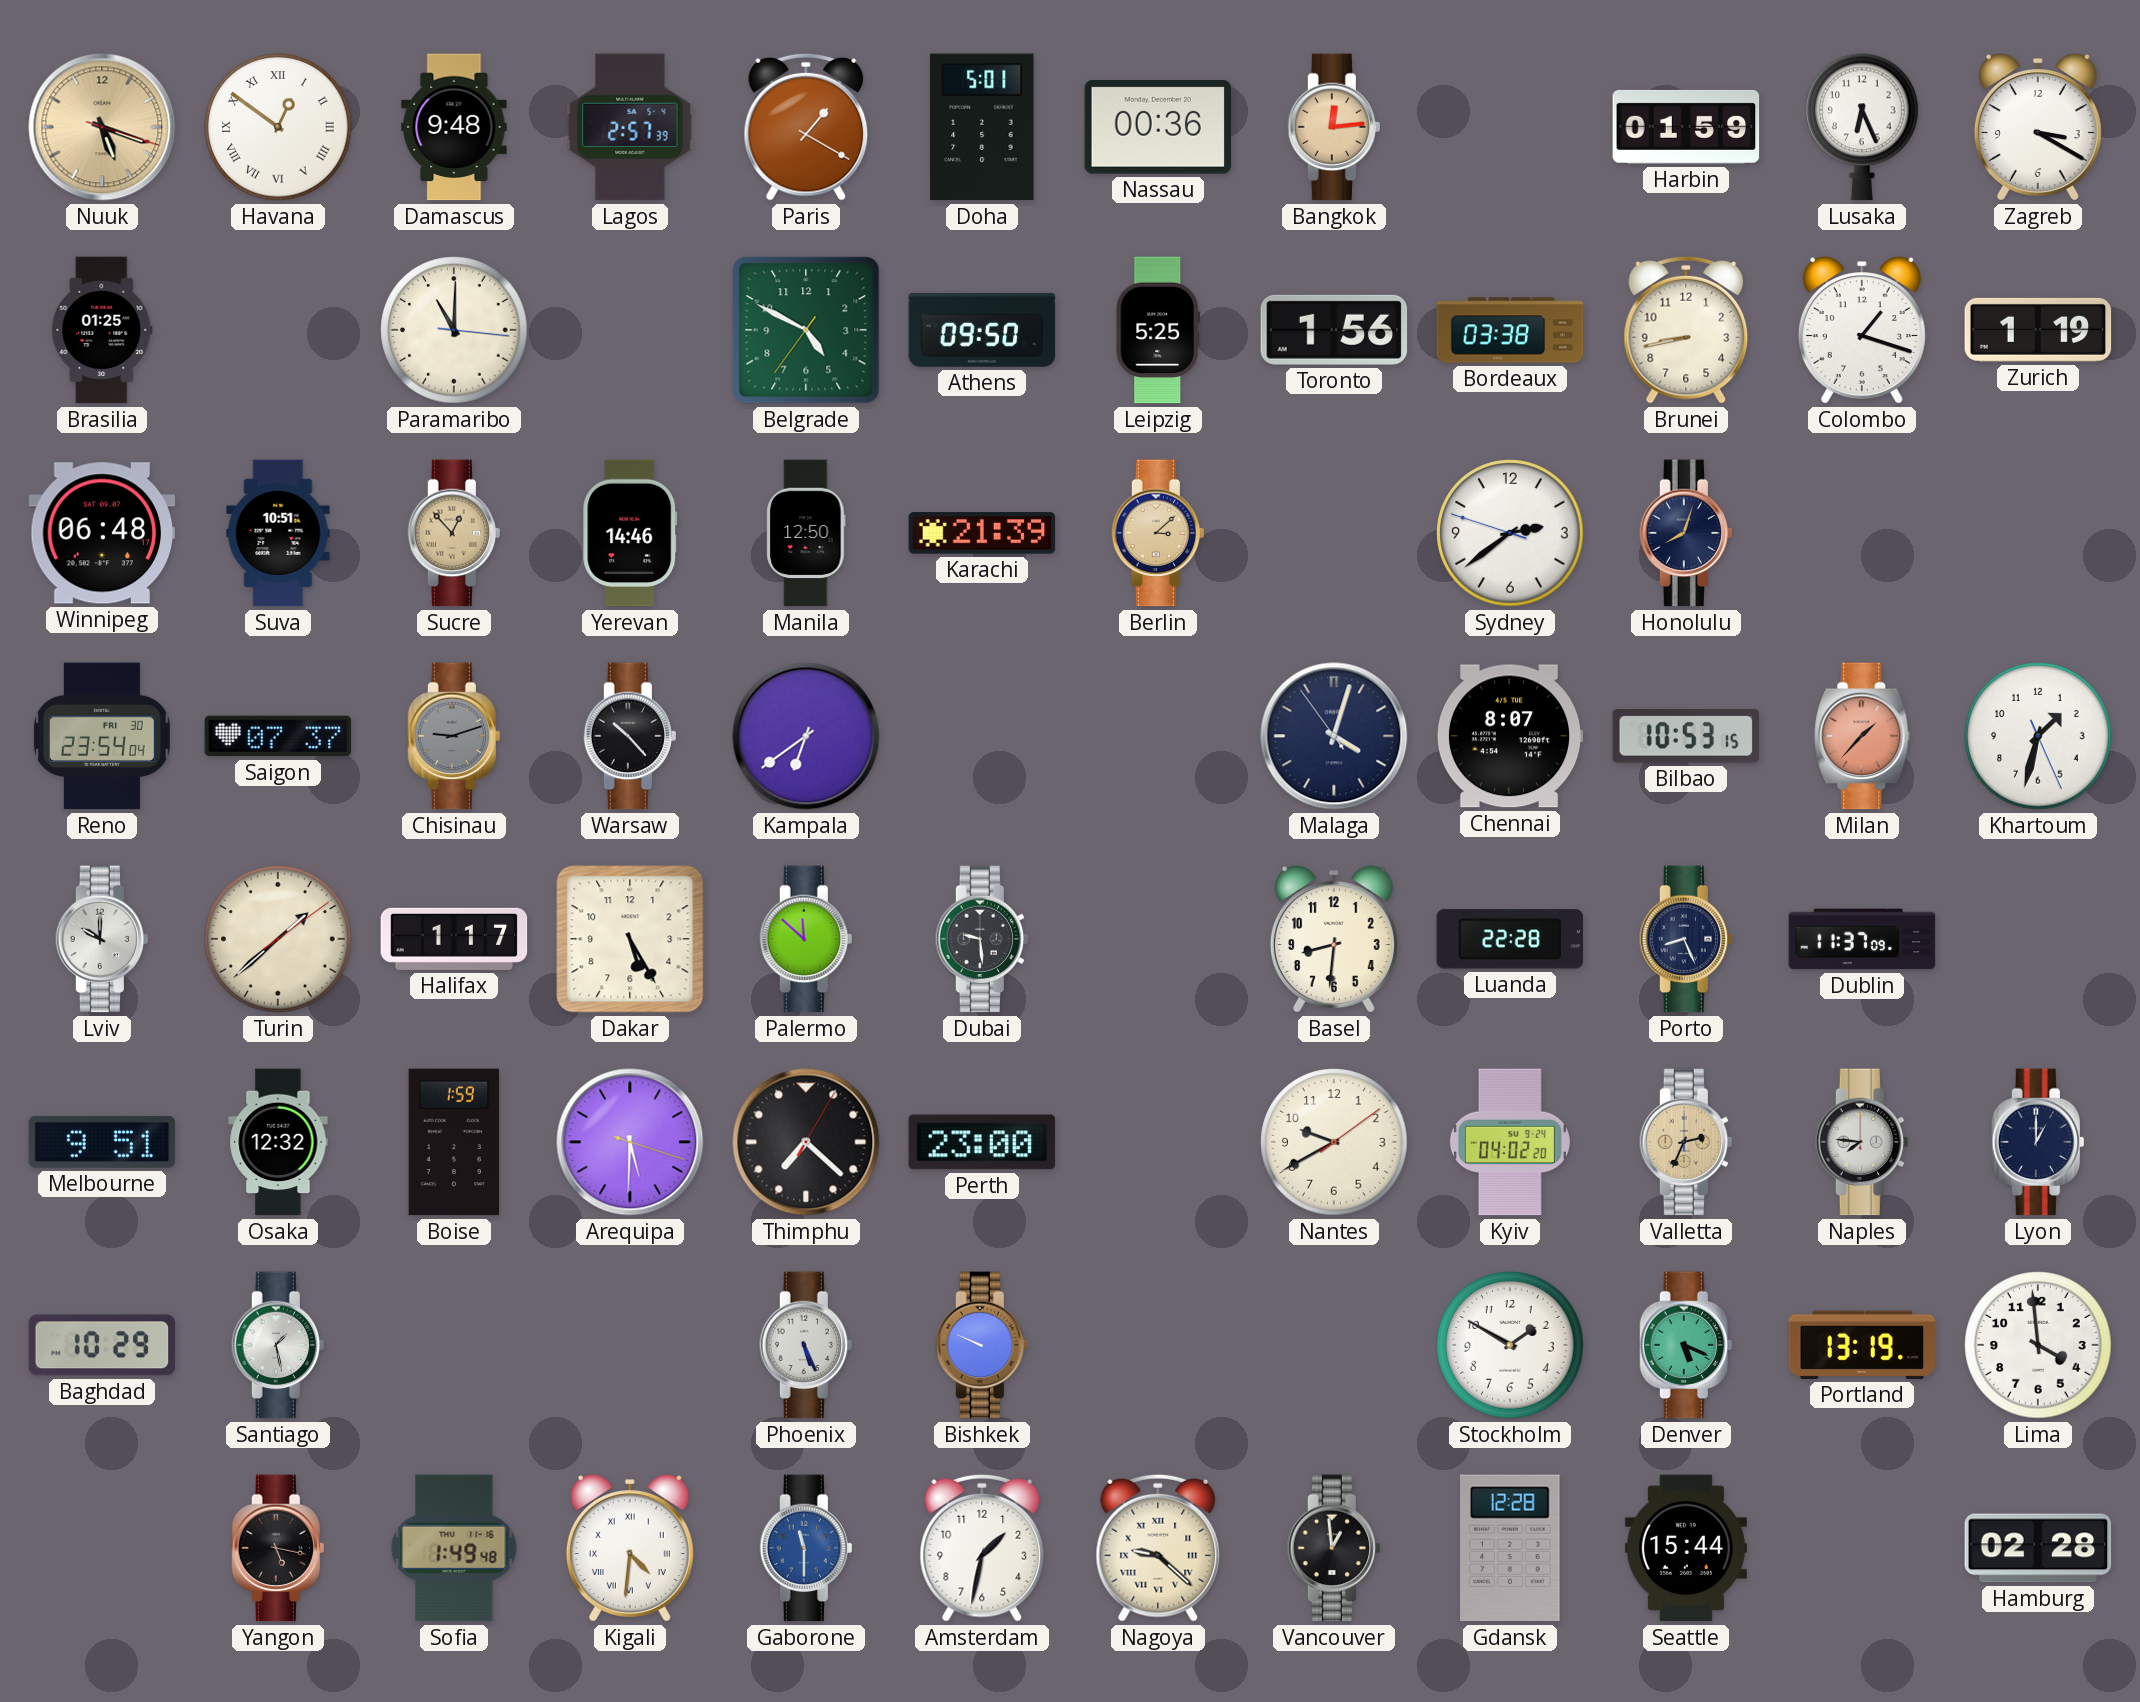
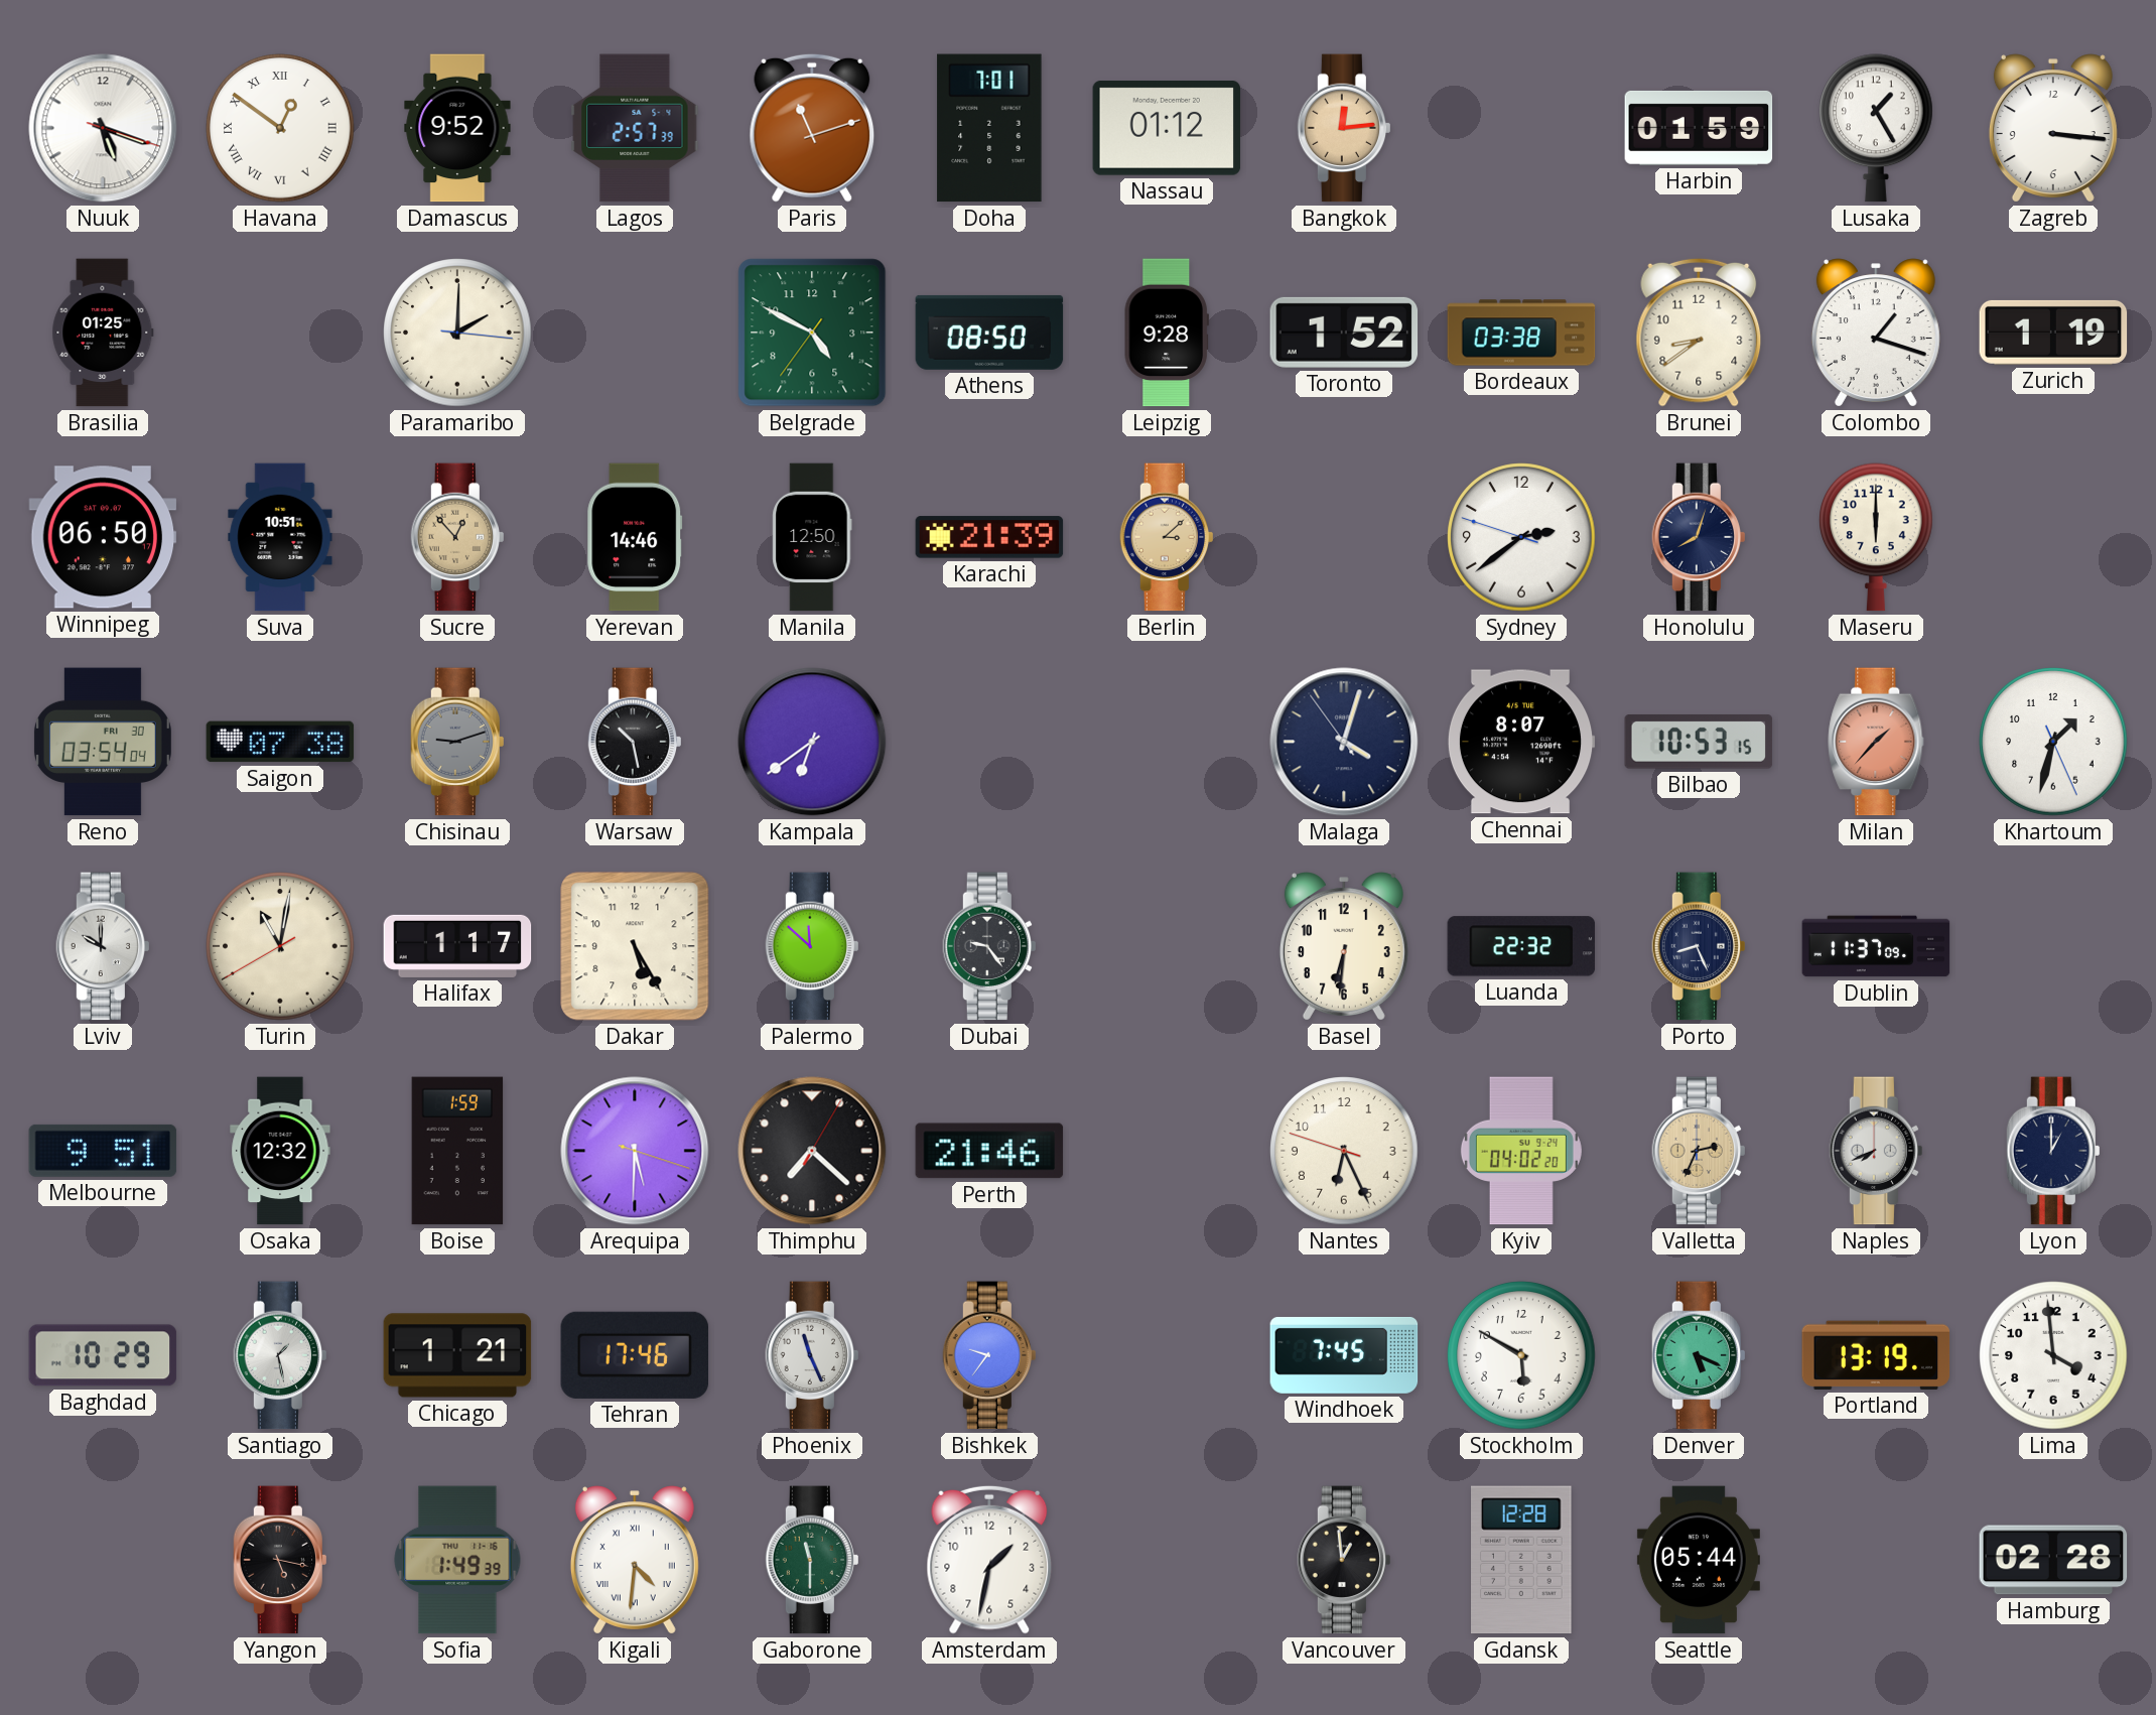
Nuuk dial: champagne -> white (103, 128)
Damascus: 9:48 -> 9:52 (457, 128)
Paris: 1:20 -> 11:12 (812, 128)
Doha: 5:01 -> 7:01 (989, 128)
Nassau: 00:36 -> 01:12 (1167, 129)
Lusaka: 6:26 -> 1:25 (1877, 128)
Zagreb: 3:20 -> 3:16 (2053, 128)
Paramaribo: 11:00 -> 2:00 (457, 333)
Athens: 09:50 -> 08:50 (989, 333)
Leipzig: 5:25 -> 9:28 (1167, 333)
Toronto: 1:56 -> 1:52 (1344, 333)
Brunei: 8:43 -> 8:39 (1699, 333)
Winnipeg: 06:48 -> 06:50 (103, 537)
Maseru: none -> 6:00 (1877, 537)
Reno: 23:54 -> 03:54 (103, 742)
Saigon: 07:37 -> 07:38 (280, 742)
Warsaw: 10:23 -> 10:28 (634, 742)
Turin: 1:38 -> 11:01 (280, 946)
Dubai: 9:29 -> 9:24 (988, 946)
Basel: 8:31 -> 6:31 (1344, 946)
Luanda: 22:28 -> 22:32 (1521, 946)
Perth: 23:00 -> 21:46 (989, 1151)
Nantes: 9:40 -> 6:25 (1344, 1151)
Naples: 7:46 -> 7:41 (1875, 1151)
Chicago: none -> 1:21 (457, 1355)
Tehran: none -> 17:46 (635, 1355)
Phoenix: 5:26 -> 11:26 (811, 1355)
Bishkek: 9:49 -> 9:36 (988, 1355)
Windhoek: none -> 7:45 (1344, 1355)
Stockholm: 1:50 -> 5:50 (1521, 1355)
Sofia: 1:49:48 -> 1:49:39 (457, 1560)
Gaborone dial: blue -> green (811, 1560)
Nagoya: 9:22 -> none (1158, 1548)
Seattle: 15:44 -> 05:44 (1699, 1560)
